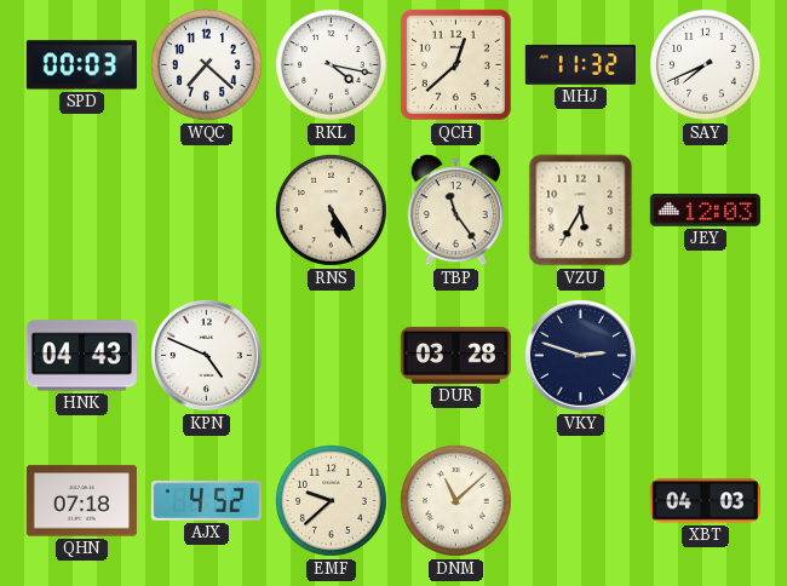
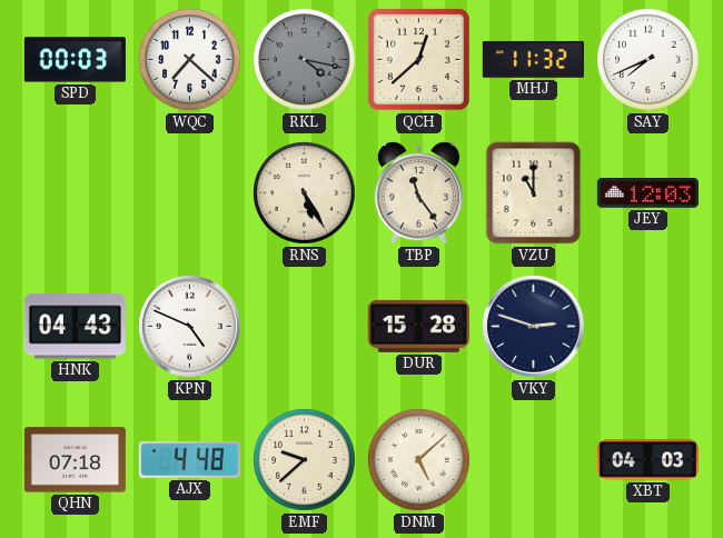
RKL dial: white -> grey (305, 60)
VZU: 5:35 -> 11:00 (534, 193)
DUR: 03:28 -> 15:28 (418, 326)
AJX: 4:52 -> 4:48 (189, 459)
DNM: 11:08 -> 5:08 (419, 460)
